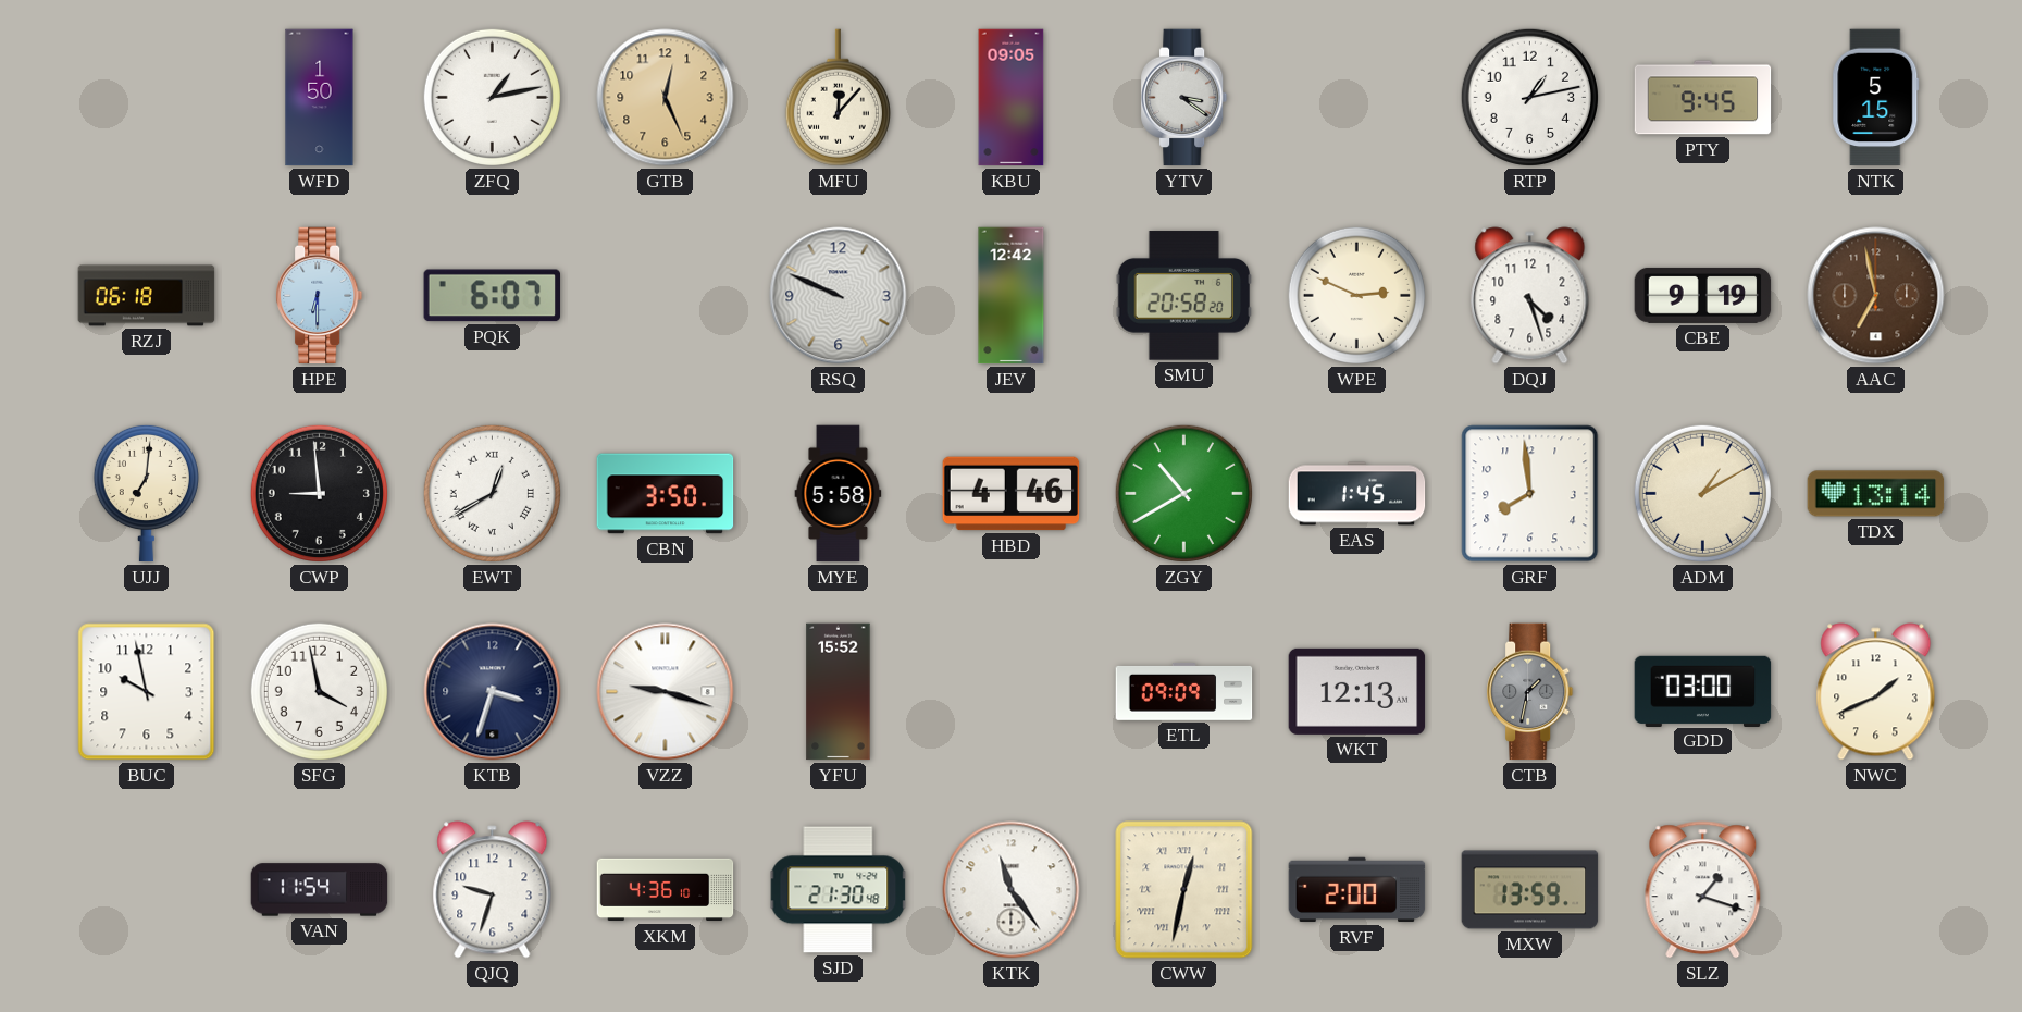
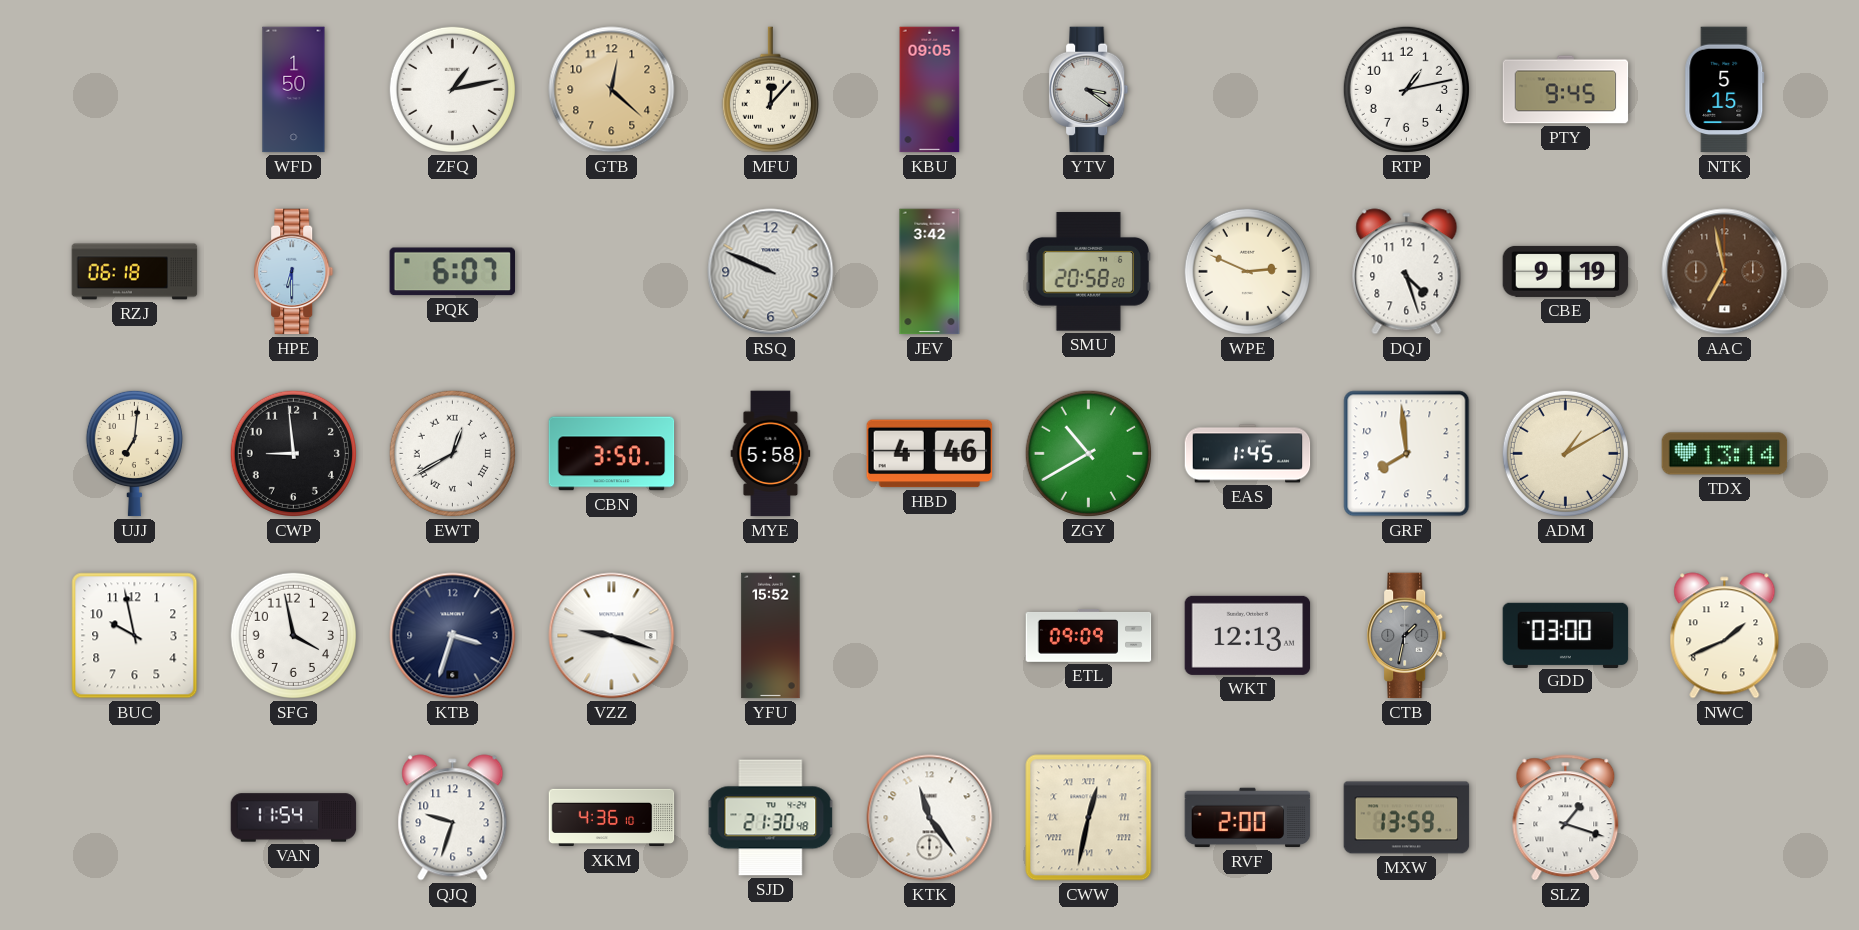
GTB: 12:26 -> 12:22 (612, 90)
JEV: 12:42 -> 3:42 (930, 272)
